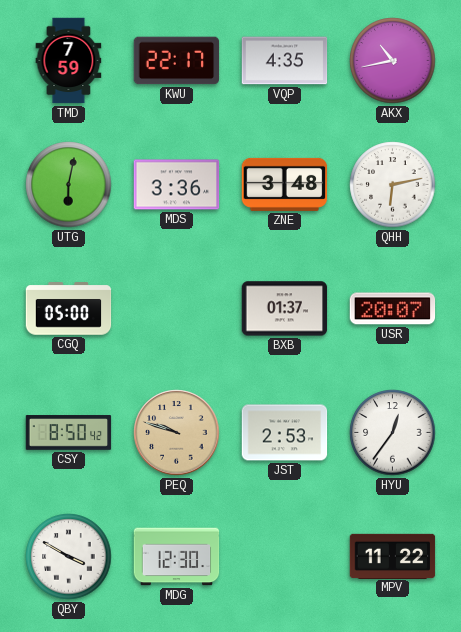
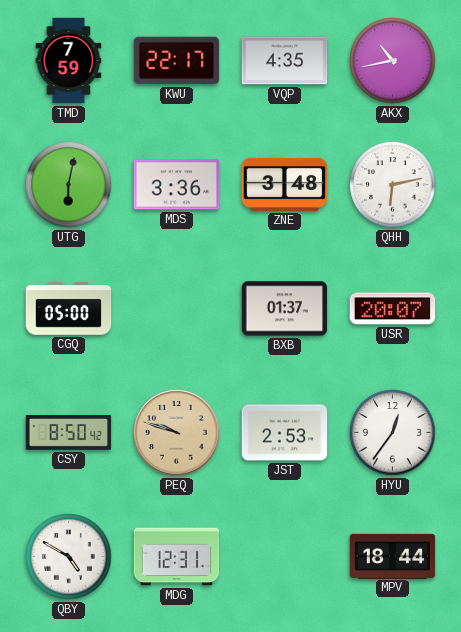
QBY: 3:50 -> 4:50 (69, 557)
MDG: 12:30 -> 12:31 (177, 557)
MPV: 11:22 -> 18:44 (393, 556)
